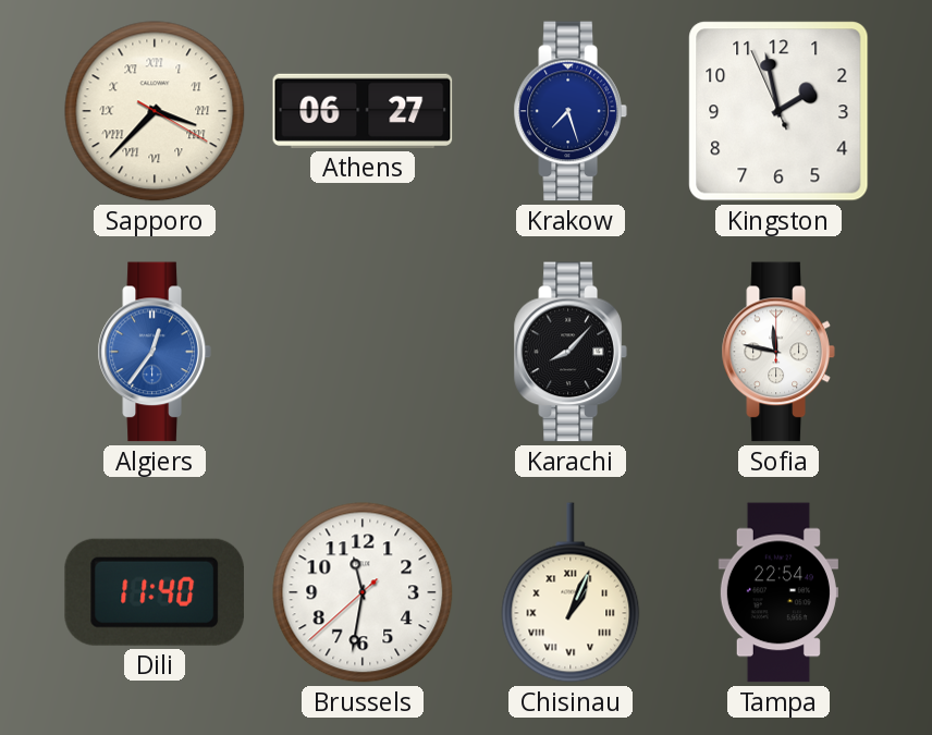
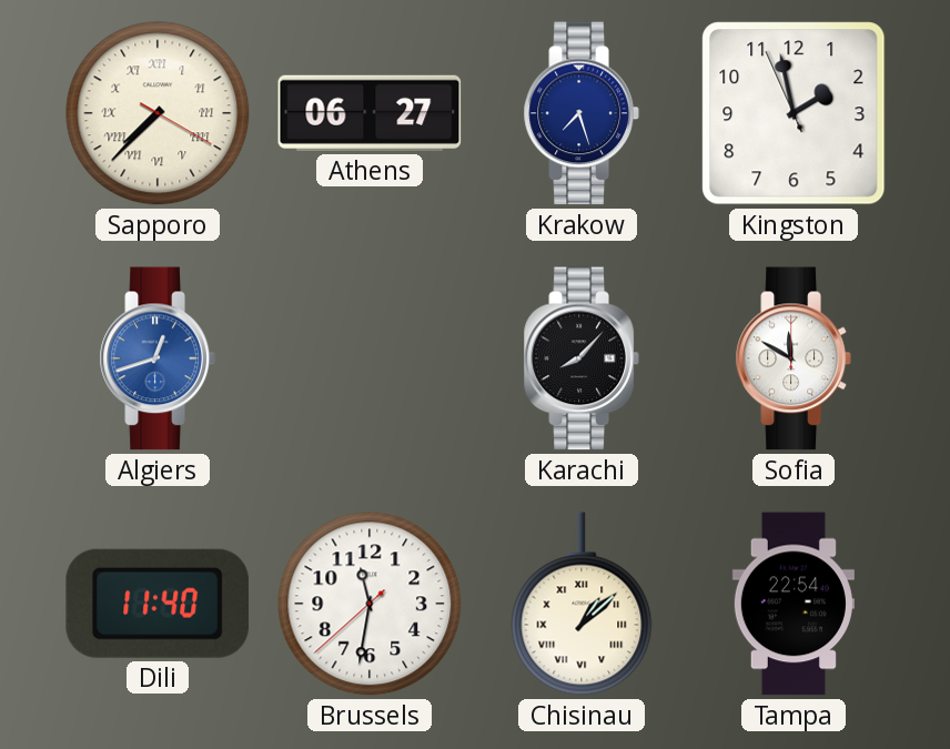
Sapporo: 3:37 -> 7:37 (158, 113)
Algiers: 12:36 -> 12:42 (158, 358)
Sofia: 11:47 -> 11:50 (794, 358)
Chisinau: 1:04 -> 1:08 (582, 604)
